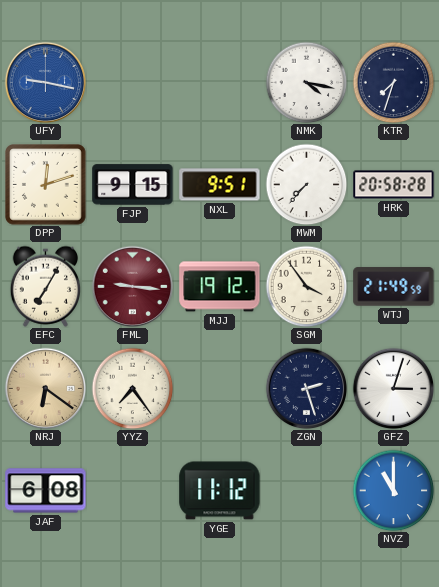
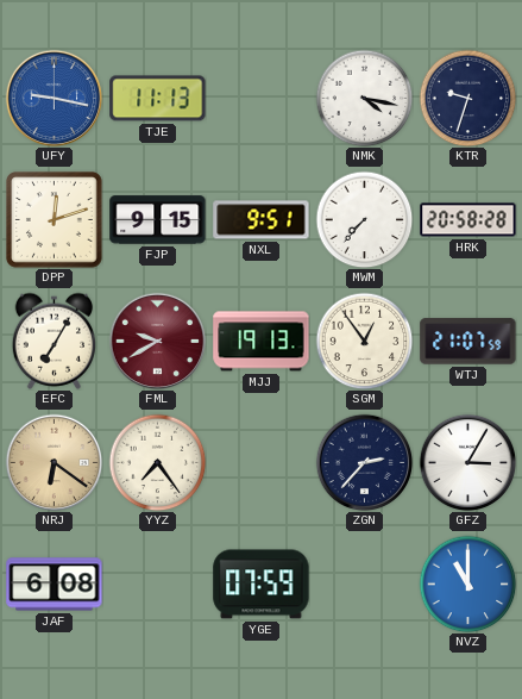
TJE: none -> 11:13 (158, 99)
KTR: 7:33 -> 9:33 (467, 98)
FML: 9:16 -> 9:40 (157, 341)
MJJ: 19:12 -> 19:13 (262, 342)
SGM: 3:54 -> 12:54 (364, 341)
WTJ: 21:49 -> 21:07 (468, 342)
ZGN: 2:27 -> 2:37 (364, 462)
GFZ: 3:03 -> 3:05 (467, 462)
YGE: 11:12 -> 07:59 (262, 585)
